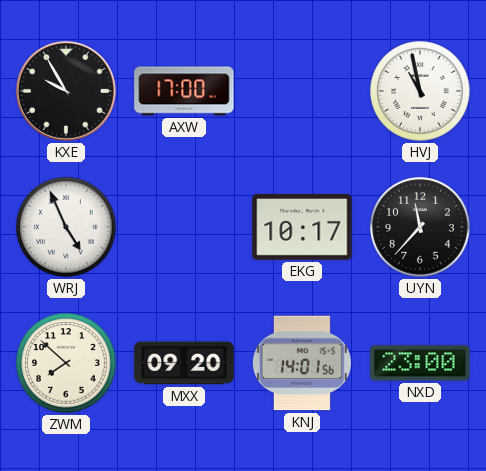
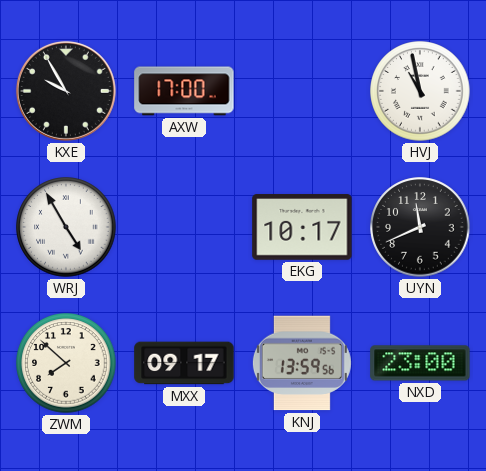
WRJ: 4:56 -> 4:55 (66, 227)
UYN: 11:37 -> 11:41 (420, 227)
MXX: 09:20 -> 09:17 (184, 363)
KNJ: 14:01 -> 13:59 (302, 363)
